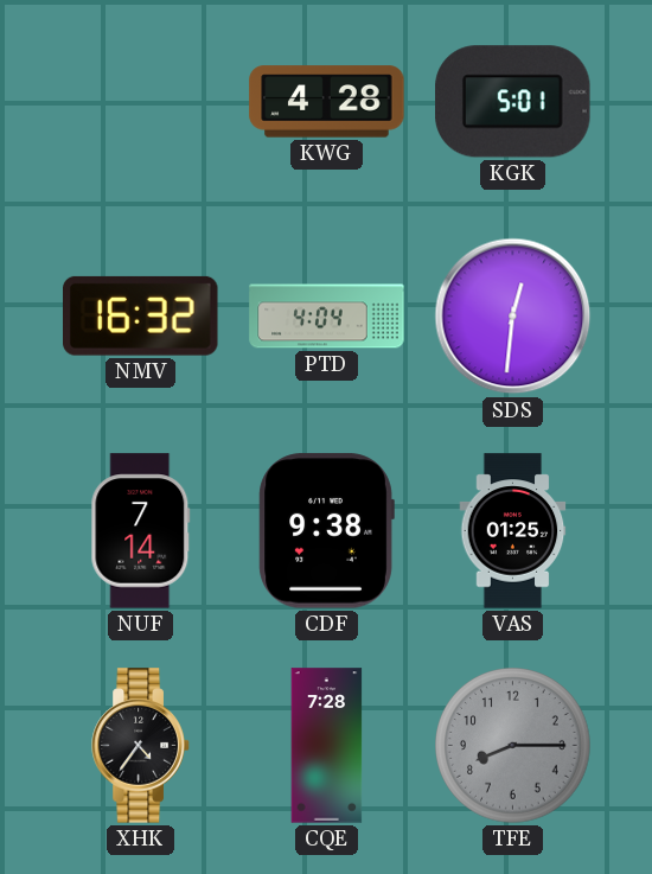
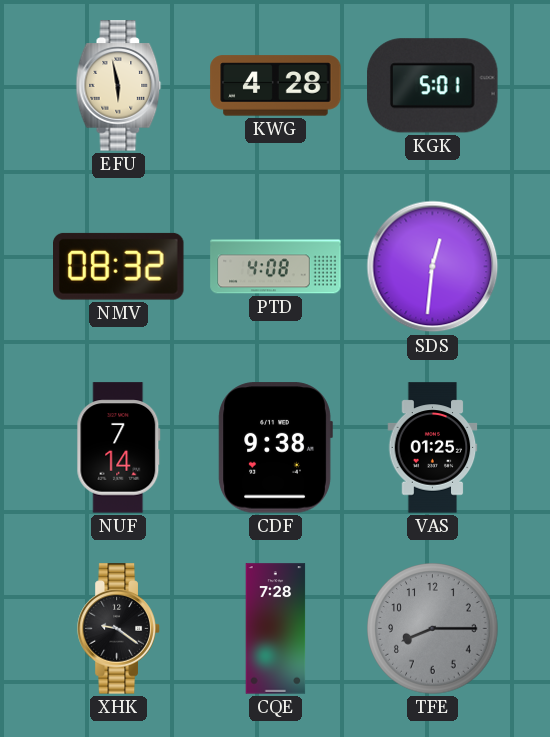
EFU: none -> 5:58 (119, 86)
NMV: 16:32 -> 08:32 (119, 266)
PTD: 4:04 -> 4:08 (276, 267)
XHK: 4:36 -> 9:21 (119, 629)
